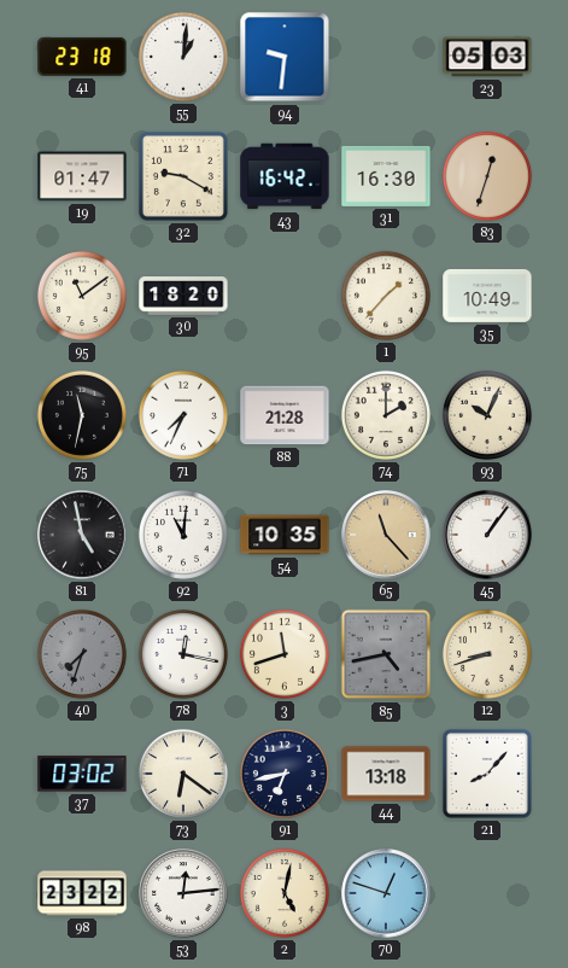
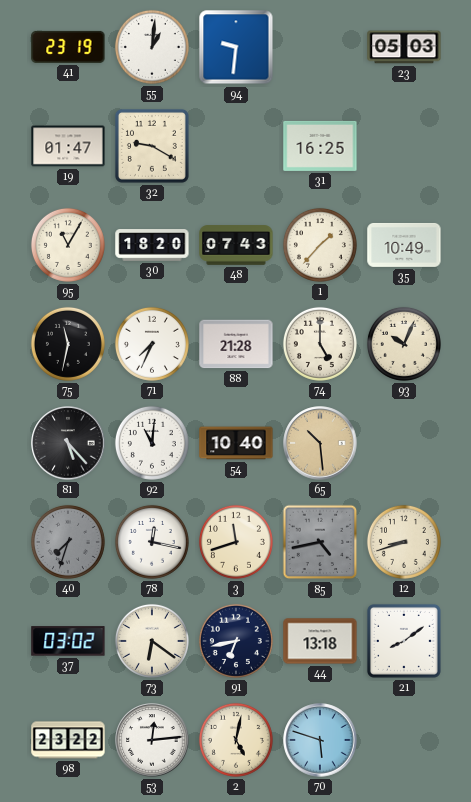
41: 23:18 -> 23:19 (68, 47)
43: 16:42 -> none (285, 176)
31: 16:30 -> 16:25 (320, 146)
83: 12:33 -> none (487, 176)
95: 11:09 -> 11:05 (68, 245)
48: none -> 07:43 (236, 245)
74: 2:00 -> 5:00 (320, 344)
81: 4:58 -> 5:23 (68, 443)
54: 10:35 -> 10:40 (236, 443)
65: 11:23 -> 10:29 (320, 443)
45: 1:06 -> none (487, 535)
21: 8:07 -> 8:09 (404, 641)
70: 12:48 -> 5:48 (320, 740)
